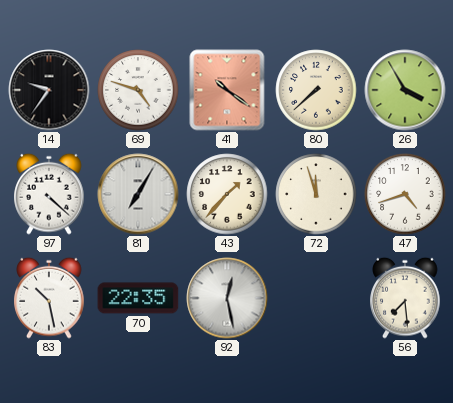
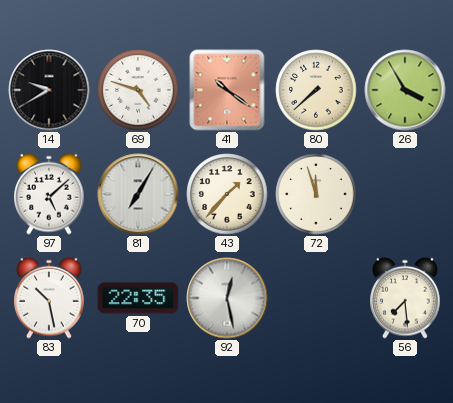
14: 9:36 -> 9:40 (49, 90)
97: 4:22 -> 5:08 (49, 194)
47: 4:42 -> none (405, 194)
